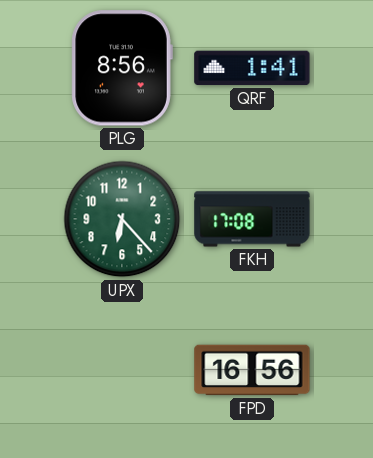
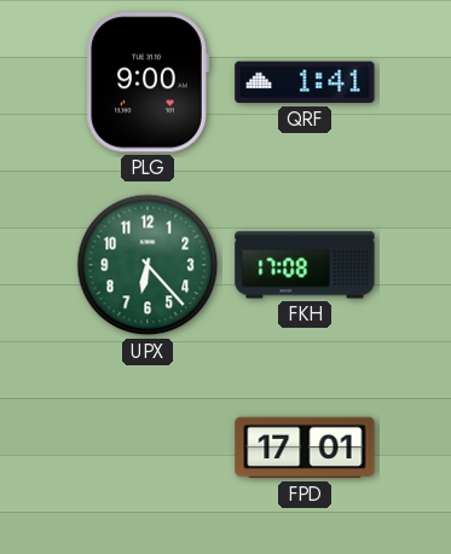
PLG: 8:56 -> 9:00 (148, 82)
FPD: 16:56 -> 17:01 (305, 448)
